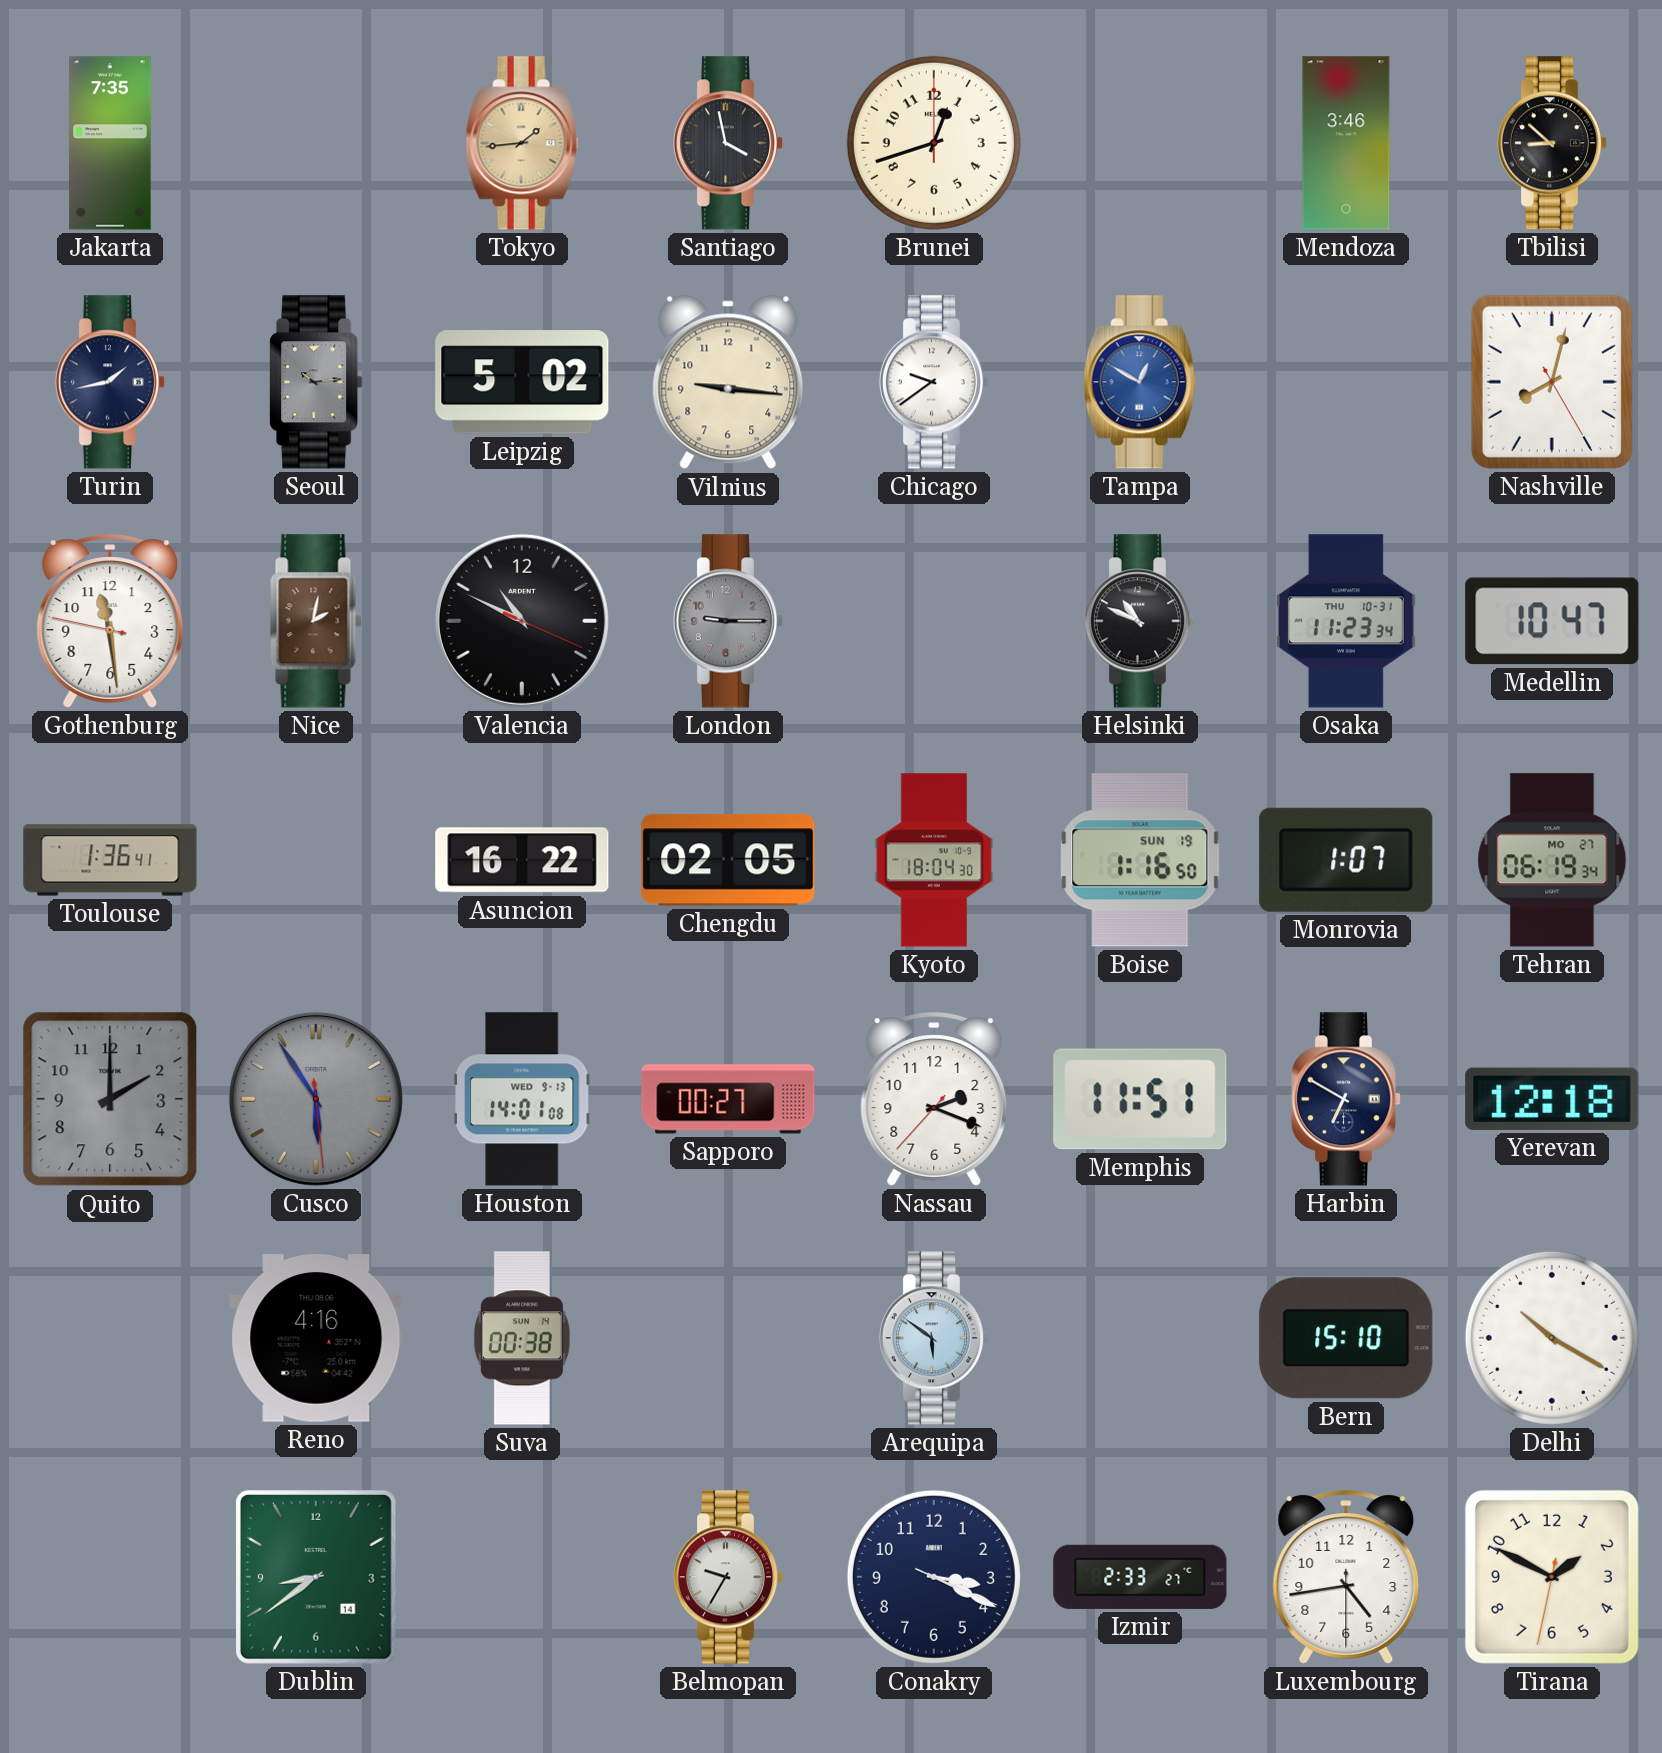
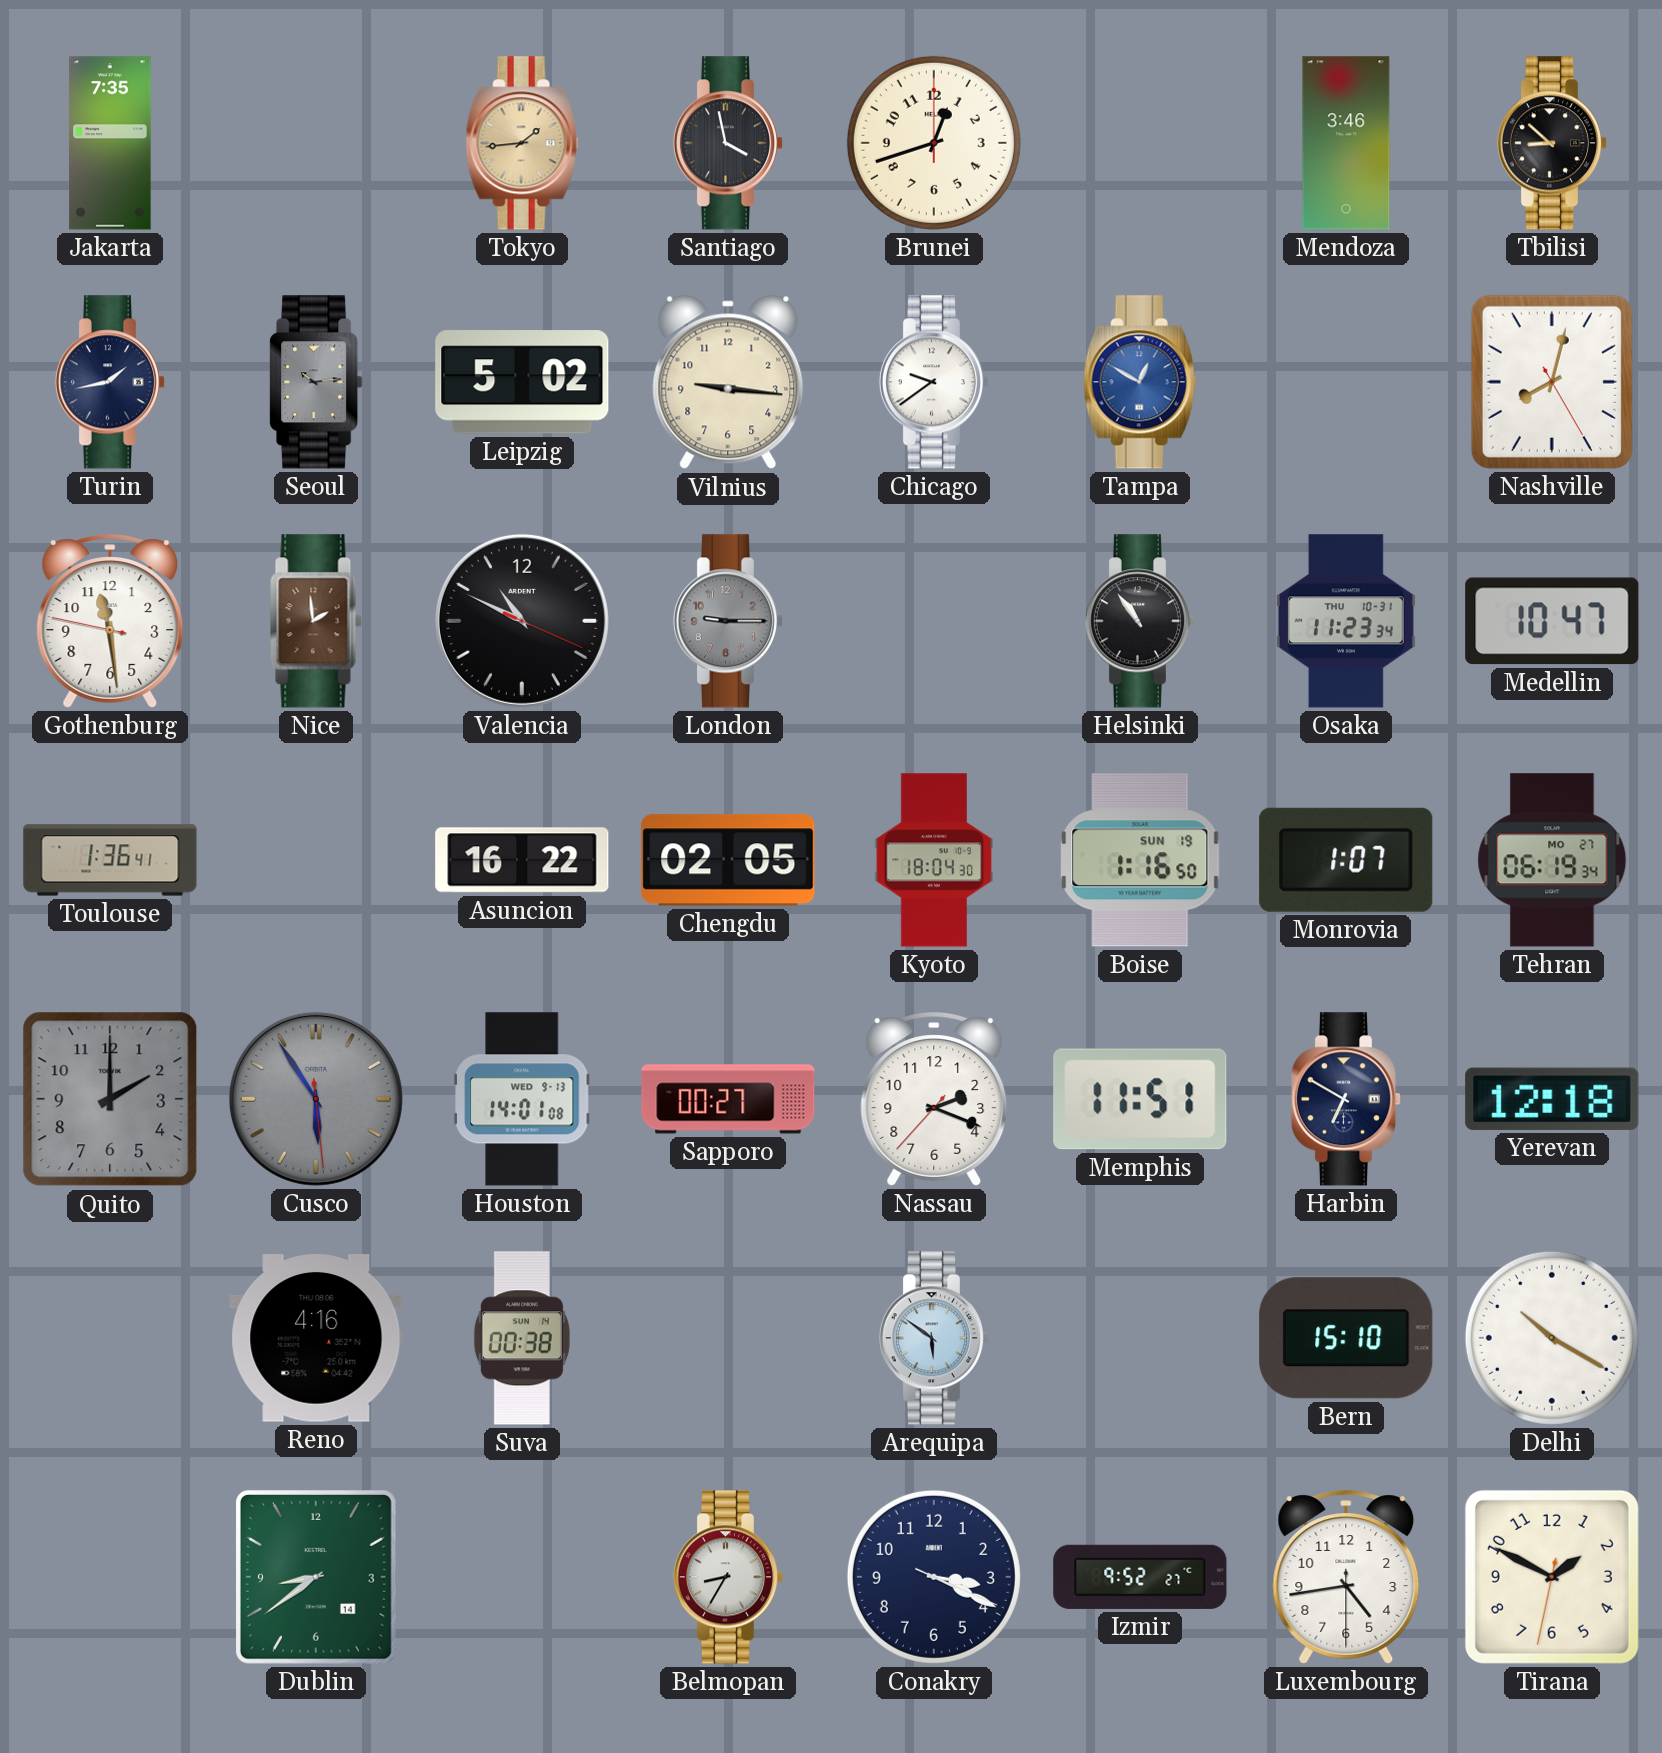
Nice: 2:02 -> 1:59 (316, 621)
Helsinki: 10:49 -> 10:54 (1140, 621)
Belmopan: 9:35 -> 8:35 (728, 1577)
Izmir: 2:33 -> 9:52 (1140, 1577)
